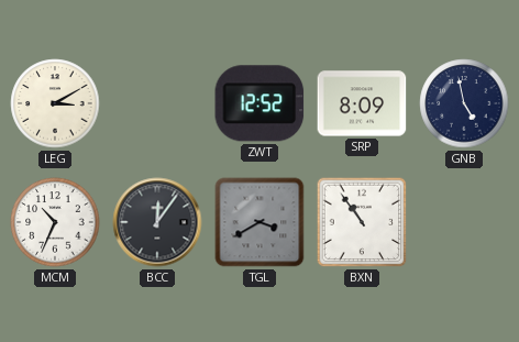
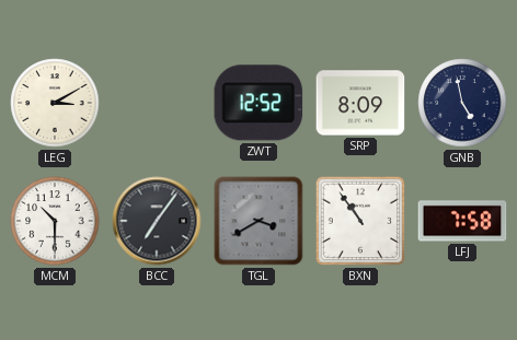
MCM: 10:34 -> 10:30 (55, 221)
BCC: 12:06 -> 7:06 (157, 221)
LFJ: none -> 7:58 (462, 221)
